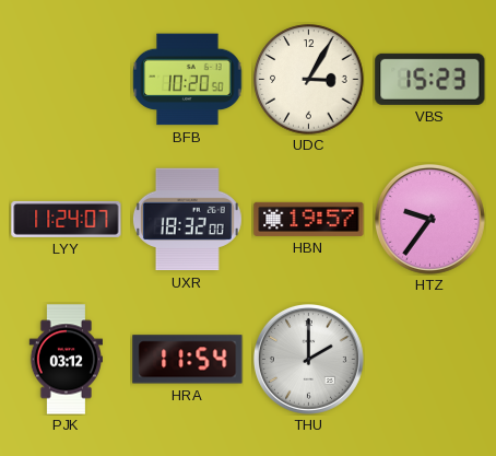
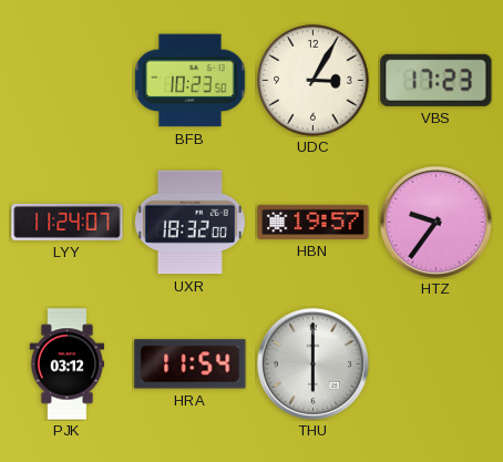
BFB: 10:20 -> 10:23 (191, 81)
VBS: 15:23 -> 17:23 (437, 80)
THU: 2:00 -> 6:00 (312, 363)
